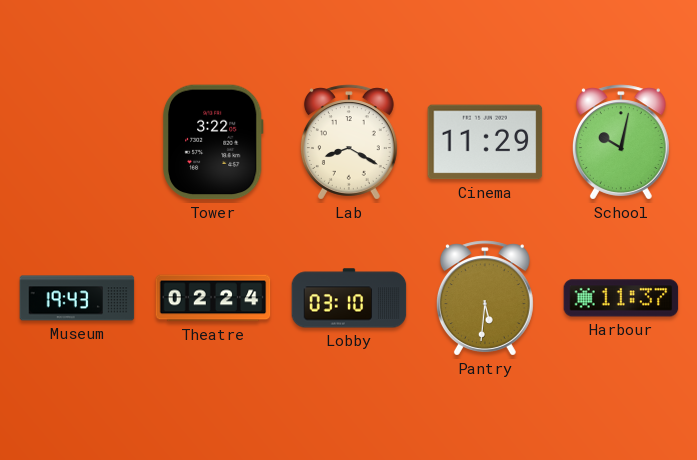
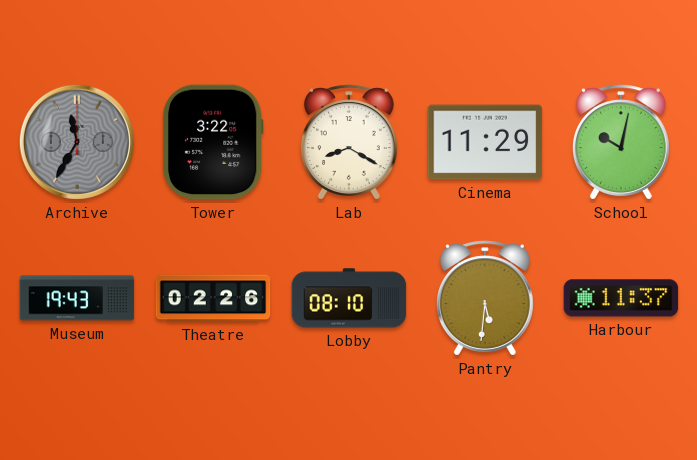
Archive: none -> 11:35 (77, 142)
Theatre: 02:24 -> 02:26 (213, 298)
Lobby: 03:10 -> 08:10 (349, 298)
